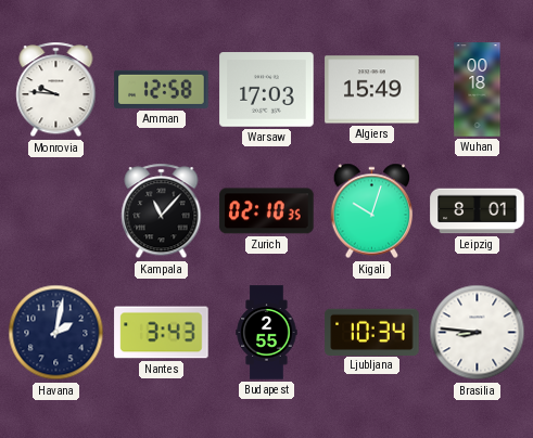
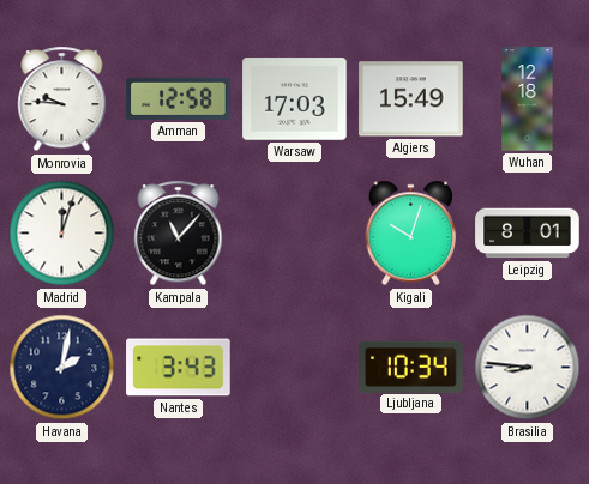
Wuhan: 00:18 -> 12:18 (528, 99)
Madrid: none -> 12:03 (62, 234)
Zurich: 02:10 -> none (267, 211)
Budapest: 2:55 -> none (267, 333)
